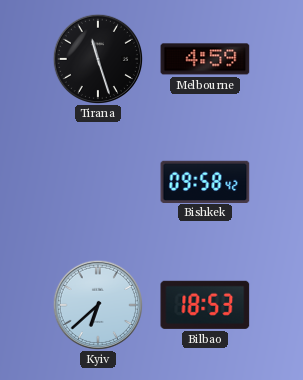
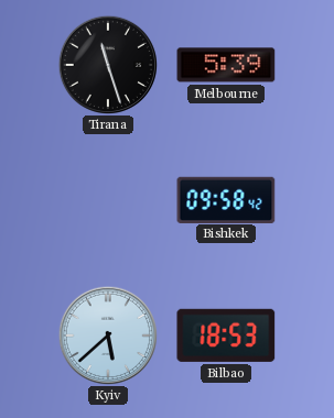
Melbourne: 4:59 -> 5:39 (226, 65)
Kyiv: 6:38 -> 5:38 (107, 334)
